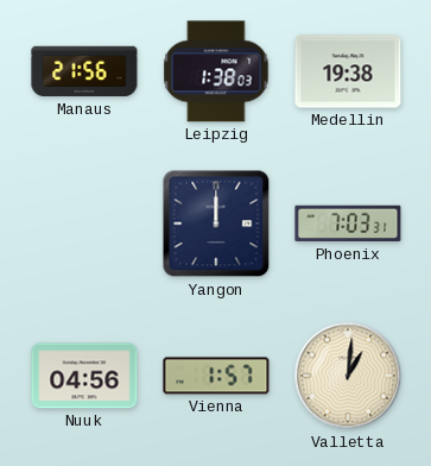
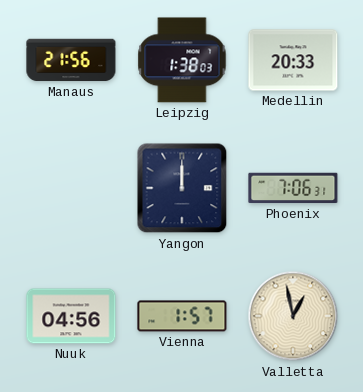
Medellin: 19:38 -> 20:33 (293, 60)
Phoenix: 7:03 -> 7:06 (293, 188)
Valletta: 1:01 -> 12:58 (293, 316)
